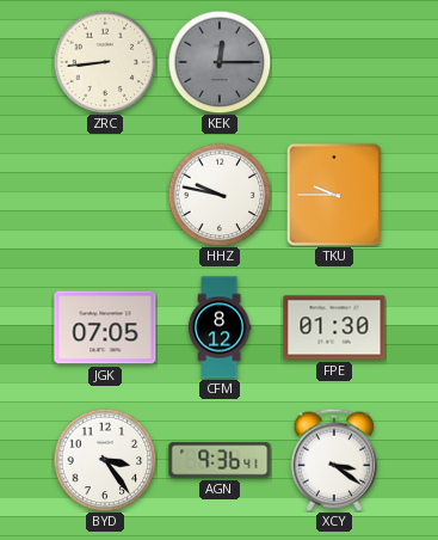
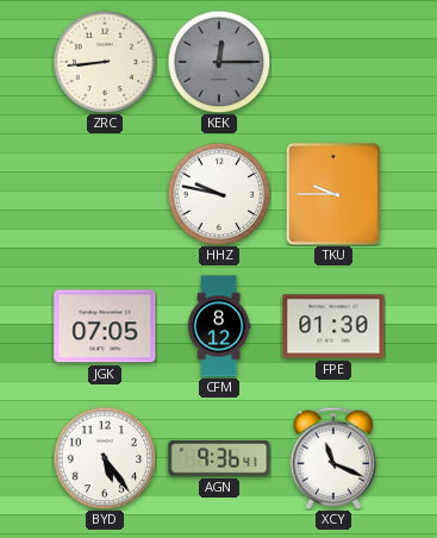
BYD: 3:24 -> 5:24 (105, 458)
XCY: 3:21 -> 11:19 (333, 458)
